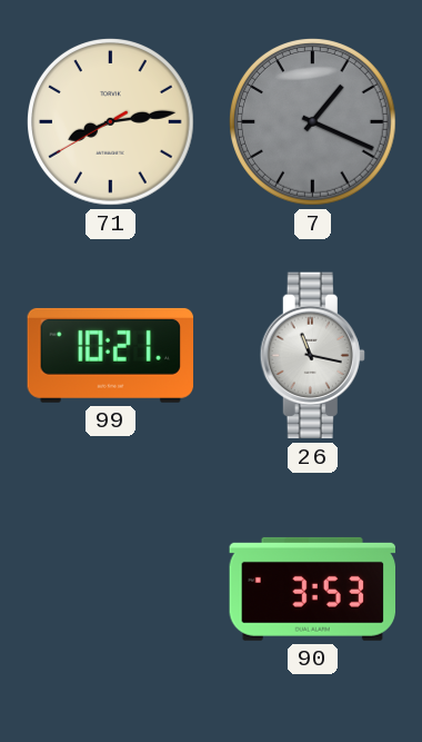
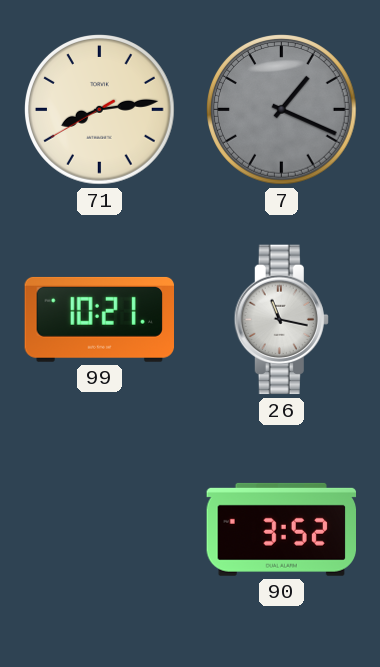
90: 3:53 -> 3:52 (281, 529)
